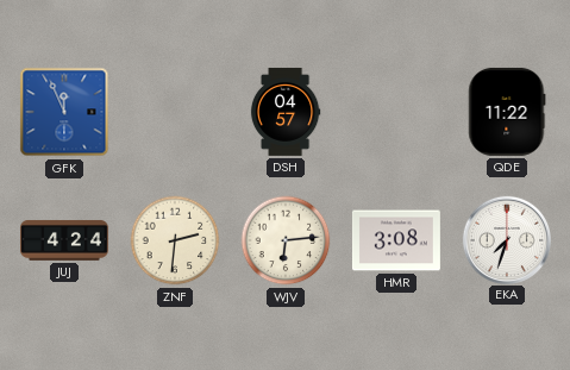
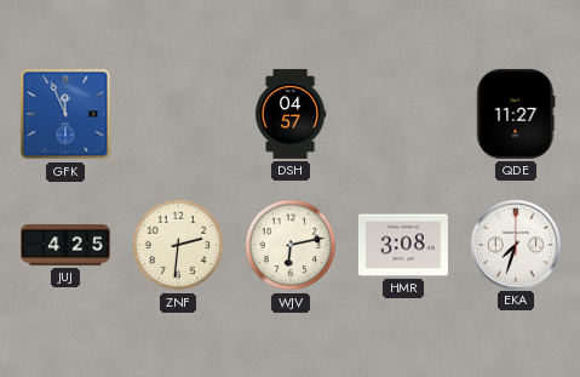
QDE: 11:22 -> 11:27 (516, 114)
JUJ: 4:24 -> 4:25 (67, 245)
WJV: 6:14 -> 6:13 (291, 245)
